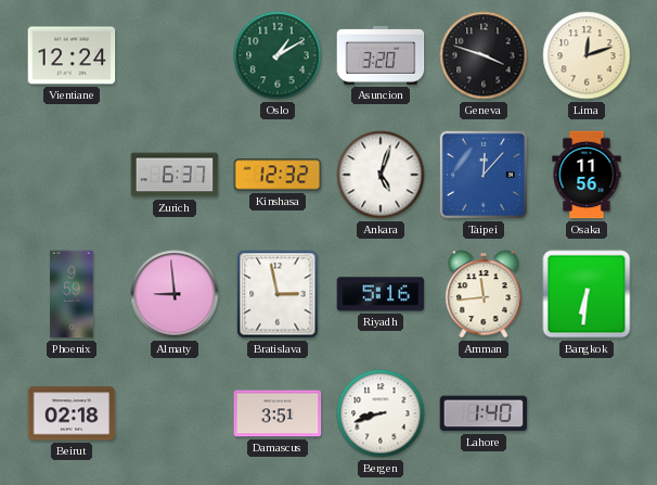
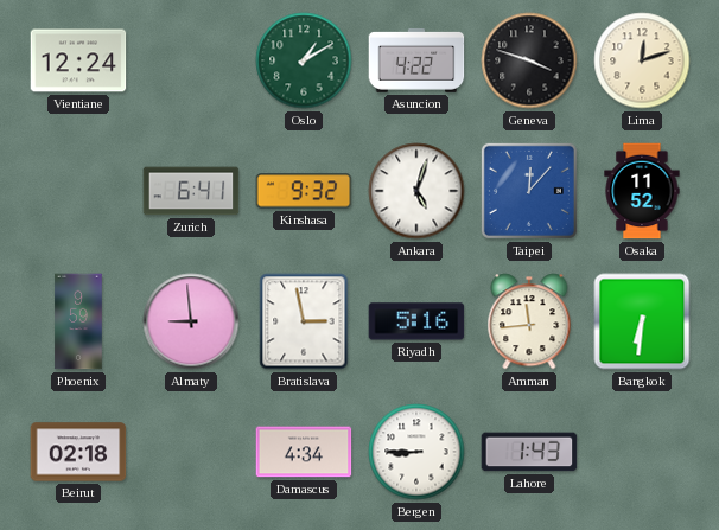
Asuncion: 3:20 -> 4:22 (416, 60)
Zurich: 6:37 -> 6:41 (191, 191)
Kinshasa: 12:32 -> 9:32 (304, 191)
Osaka: 11:56 -> 11:52 (642, 191)
Damascus: 3:51 -> 4:34 (304, 452)
Bergen: 8:42 -> 8:45 (416, 452)
Lahore: 1:40 -> 1:43 (529, 452)
